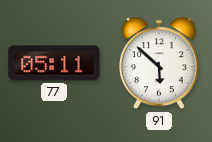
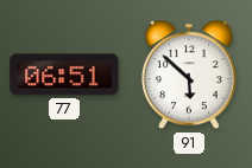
77: 05:11 -> 06:51 (64, 75)
